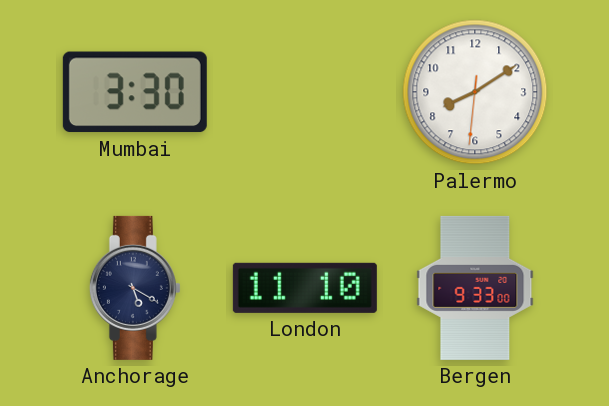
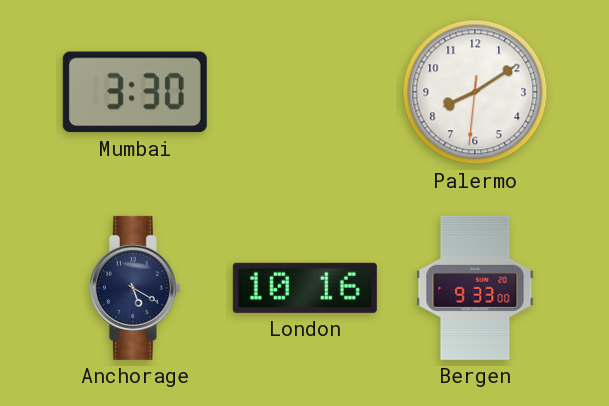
London: 11:10 -> 10:16 (305, 288)
